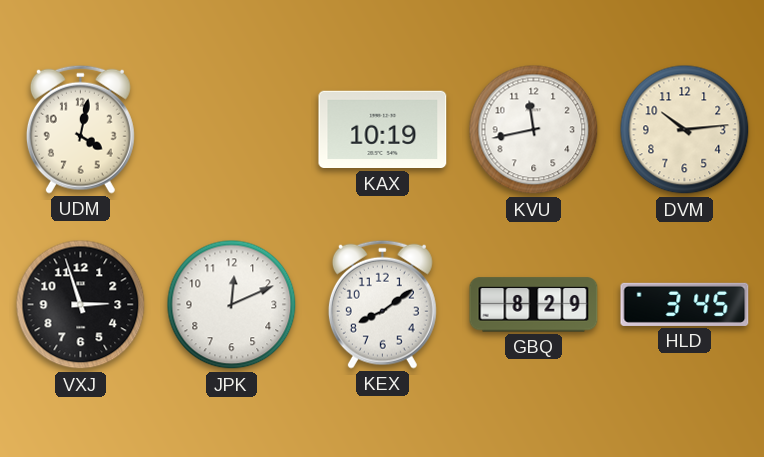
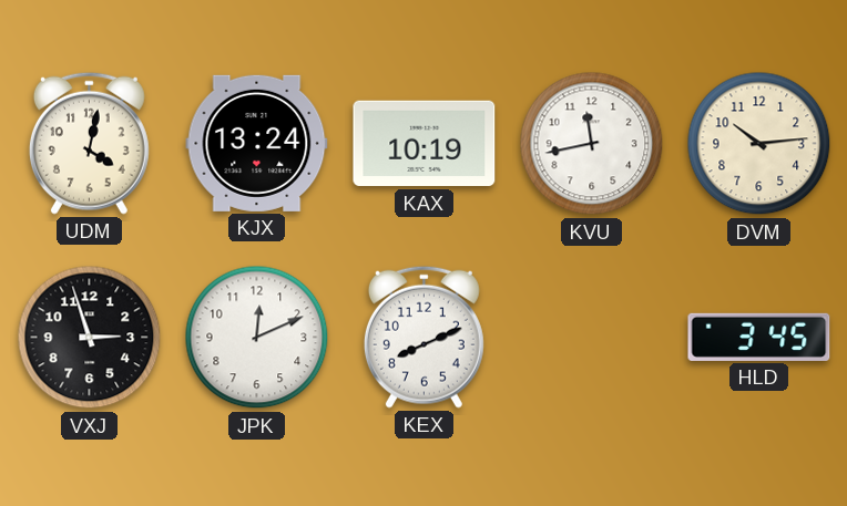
KJX: none -> 13:24 (257, 143)
KEX: 8:09 -> 8:11 (423, 337)
GBQ: 8:29 -> none (534, 305)
